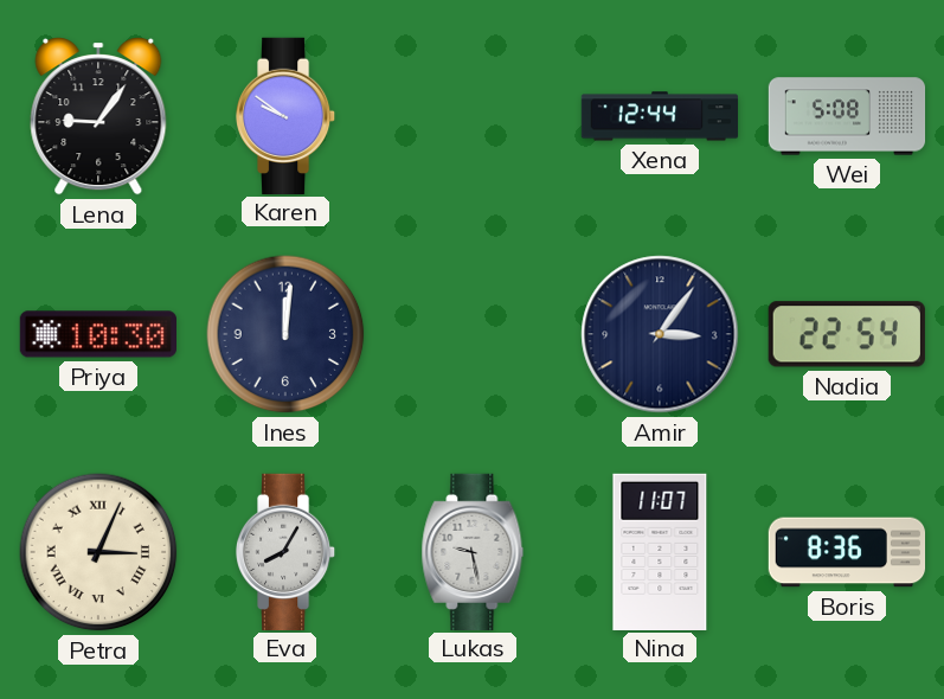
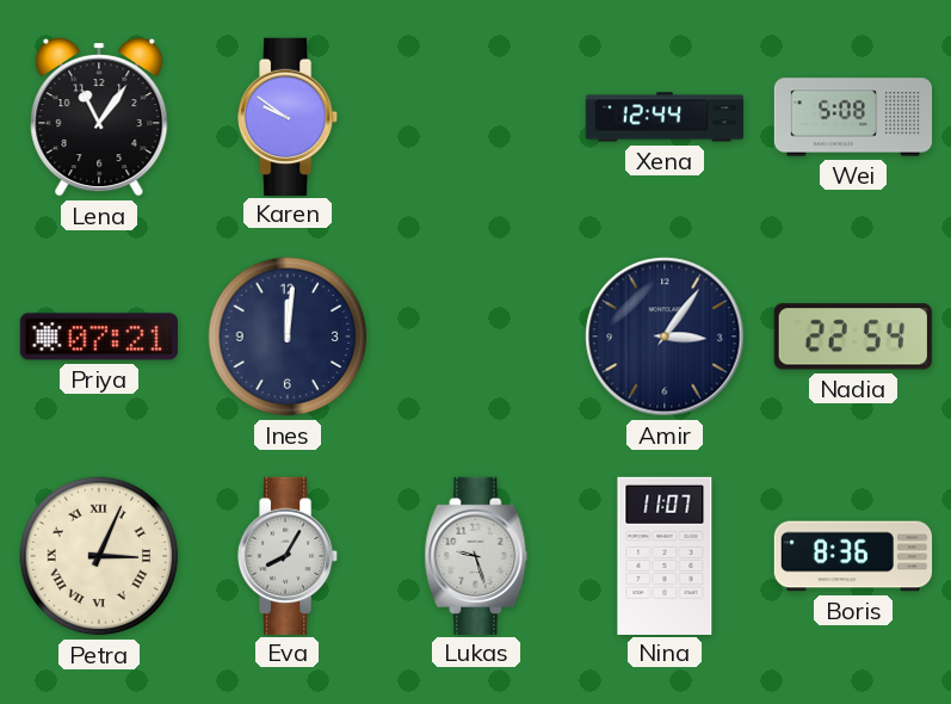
Lena: 9:06 -> 11:06 (99, 117)
Priya: 10:30 -> 07:21 (98, 336)
Lukas: 9:28 -> 9:27 (476, 555)
